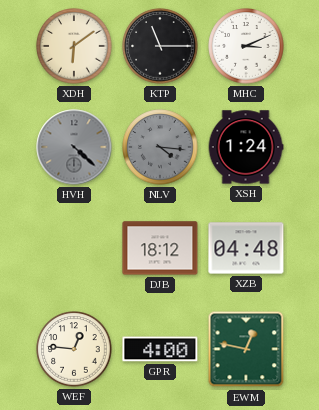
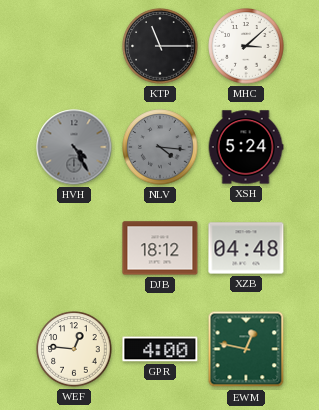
XDH: 6:09 -> none (74, 46)
MHC: 3:11 -> 3:08 (246, 46)
HVH: 4:22 -> 4:25 (74, 147)
XSH: 1:24 -> 5:24 (246, 147)
